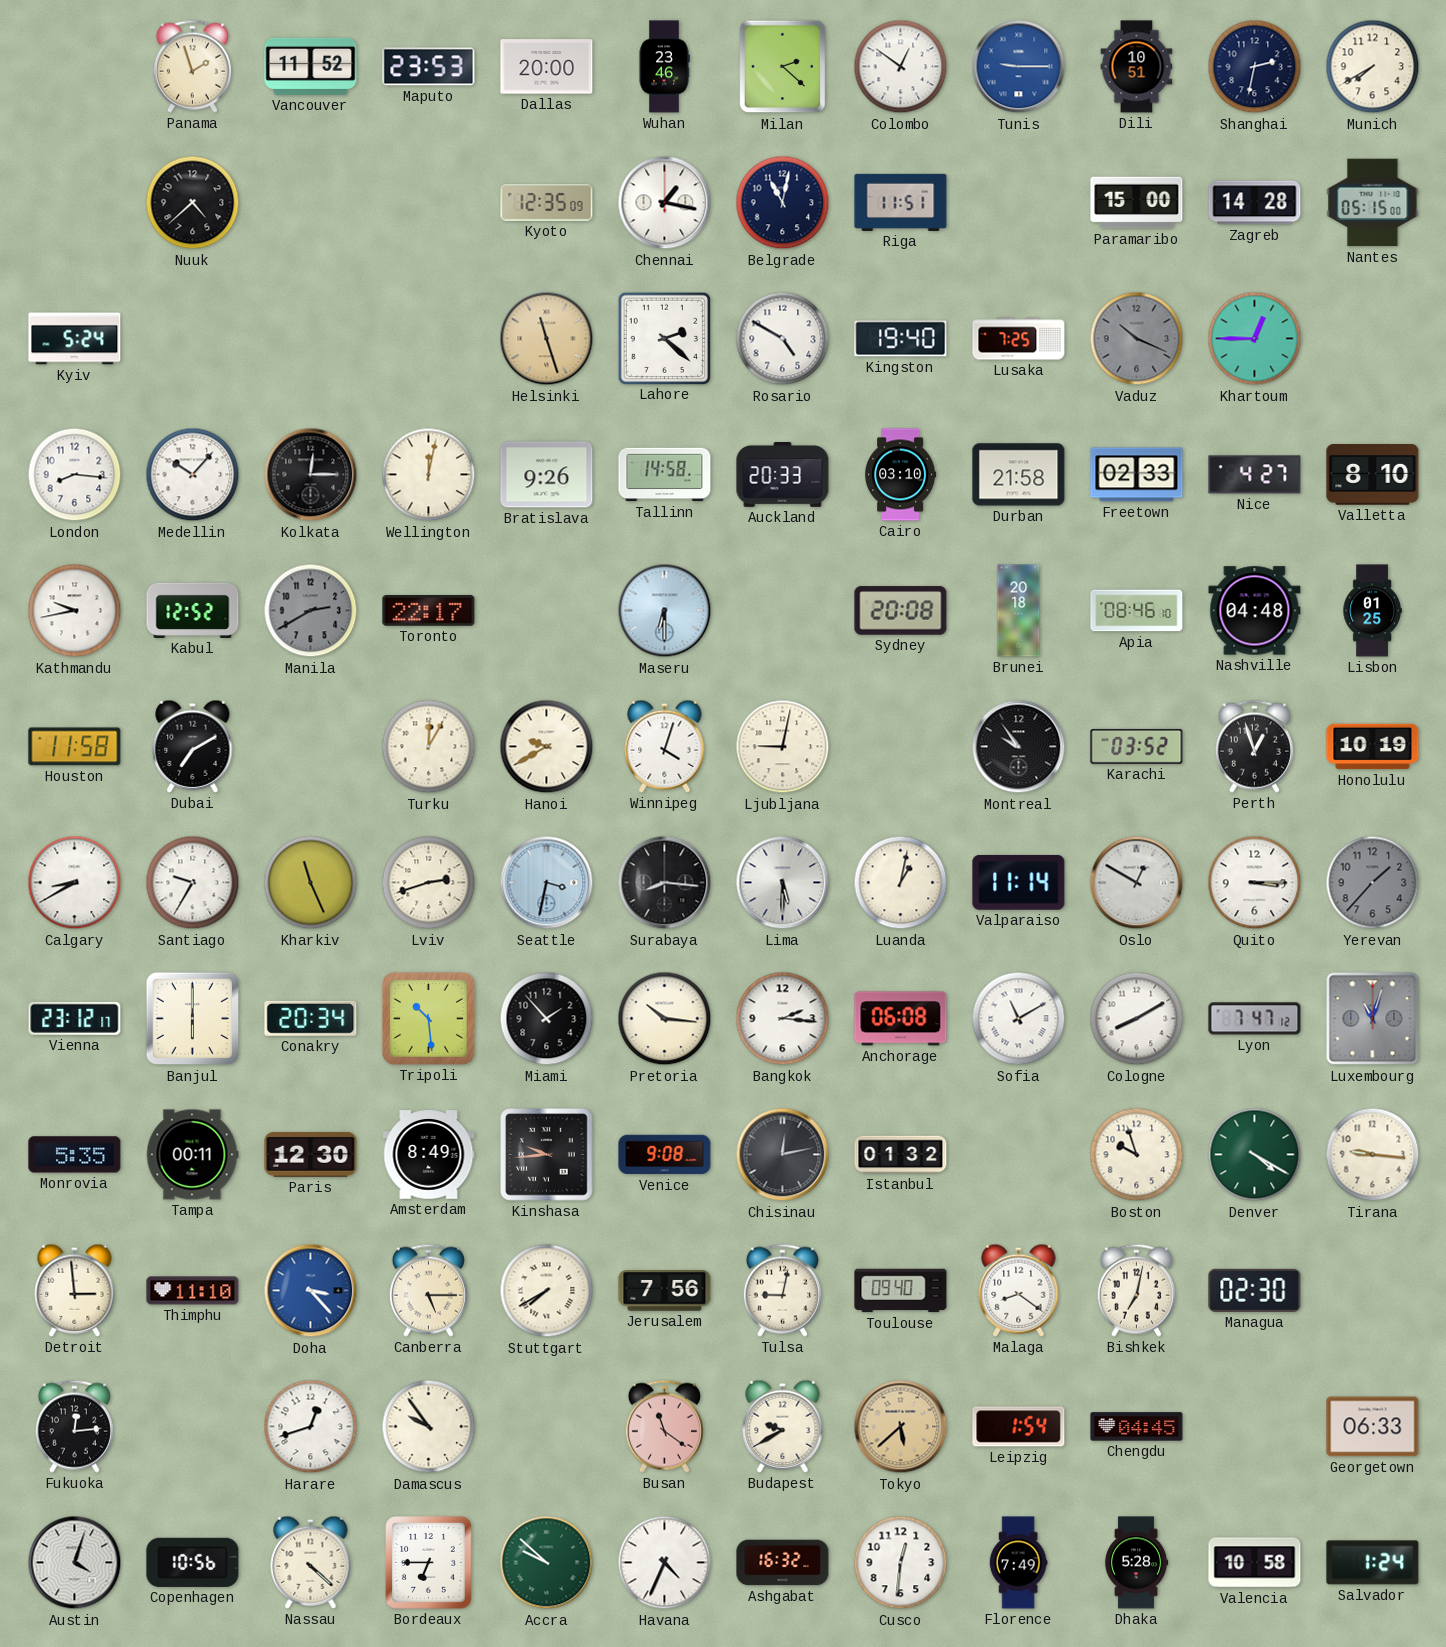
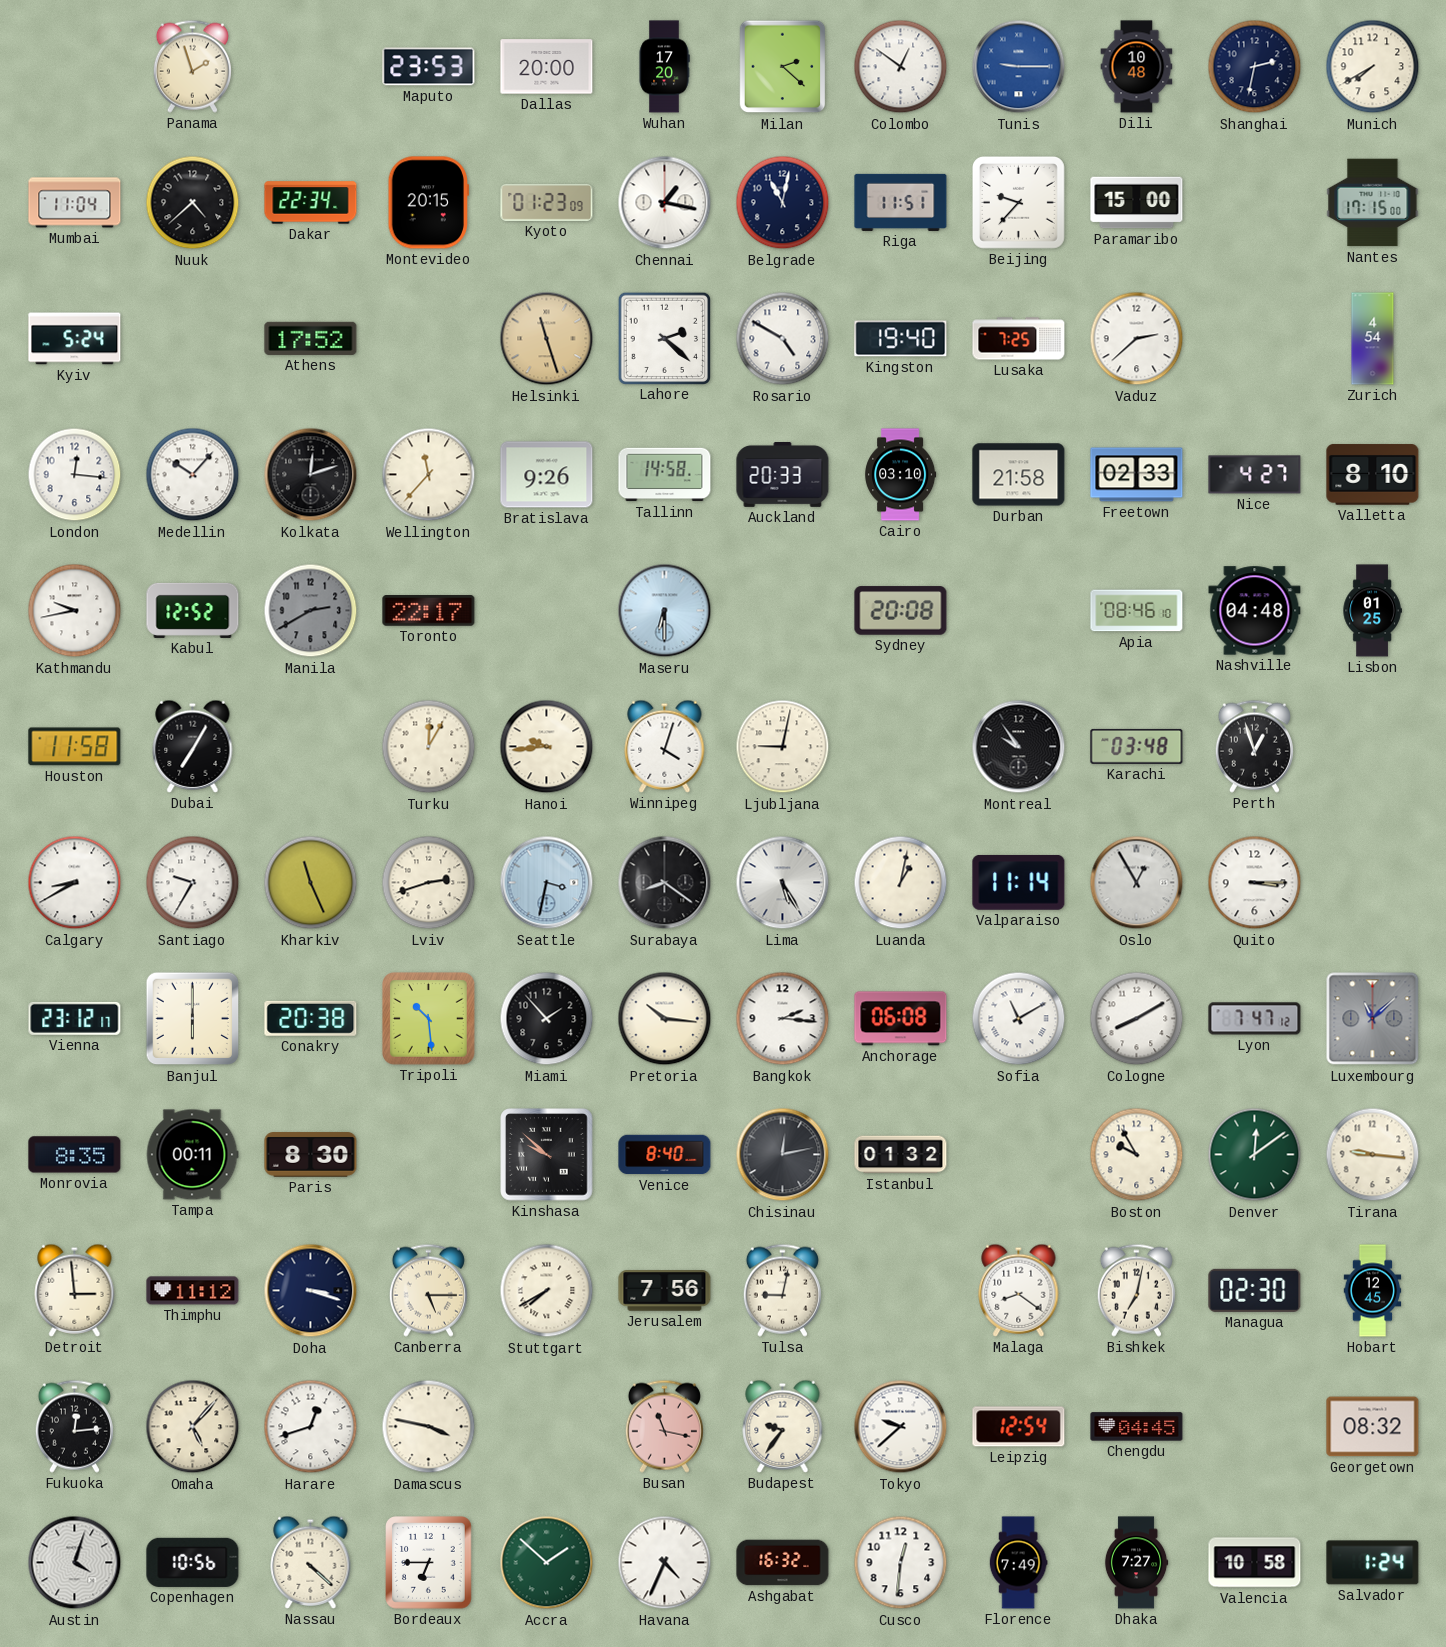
Vancouver: 11:52 -> none (311, 66)
Wuhan: 23:46 -> 17:20 (664, 67)
Dili: 10:51 -> 10:48 (1137, 67)
Mumbai: none -> 11:04 (75, 203)
Dakar: none -> 22:34 (311, 203)
Montevideo: none -> 20:15 (428, 203)
Kyoto: 12:35 -> 01:23 (547, 202)
Beijing: none -> 9:37 (1018, 202)
Zagreb: 14:28 -> none (1255, 203)
Nantes: 05:15 -> 17:15 (1373, 203)
Athens: none -> 17:52 (311, 338)
Vaduz: 10:19 -> 2:38 (1137, 339)
Vaduz dial: grey -> white (1137, 339)
Khartoum: 12:45 -> none (1255, 339)
Zurich: none -> 4:54 (1373, 339)
London: 8:16 -> 12:16 (75, 475)
Kolkata: 12:15 -> 12:12 (311, 475)
Wellington: 12:02 -> 11:37 (429, 475)
Brunei: 20:18 -> none (1019, 611)
Dubai: 7:10 -> 7:05 (193, 746)
Hanoi: 9:40 -> 9:44 (547, 747)
Karachi: 03:52 -> 03:48 (1137, 746)
Honolulu: 10:19 -> none (1373, 747)
Surabaya: 8:16 -> 8:21 (665, 883)
Lima: 5:30 -> 5:25 (783, 883)
Oslo: 12:50 -> 12:55 (1137, 883)
Yerevan: 1:37 -> none (1373, 883)
Conakry: 20:34 -> 20:38 (311, 1018)
Luxembourg: 11:03 -> 11:08 (1373, 1019)
Monrovia: 5:35 -> 8:35 (75, 1155)
Paris: 12:30 -> 8:30 (311, 1155)
Amsterdam: 8:49 -> none (429, 1155)
Kinshasa: 9:44 -> 9:52 (547, 1155)
Venice: 9:08 -> 8:40 (665, 1155)
Boston: 9:57 -> 9:55 (1137, 1155)
Denver: 4:20 -> 12:09 (1255, 1155)
Thimphu: 11:10 -> 11:12 (193, 1291)
Doha: 3:23 -> 3:18 (311, 1291)
Doha dial: blue -> navy (311, 1291)
Toulouse: 09:40 -> none (901, 1291)
Hobart: none -> 12:45 (1373, 1291)
Omaha: none -> 5:07 (193, 1427)
Damascus: 9:54 -> 3:47 (429, 1427)
Busan: 11:21 -> 11:17 (664, 1426)
Budapest: 9:40 -> 9:36 (783, 1426)
Tokyo: 5:38 -> 9:38 (901, 1427)
Tokyo dial: champagne -> white (901, 1427)
Leipzig: 1:54 -> 12:54 (1019, 1427)
Georgetown: 06:33 -> 08:32 (1373, 1427)
Accra: 9:52 -> 1:52 (547, 1563)
Dhaka: 5:28 -> 7:27 (1136, 1563)
